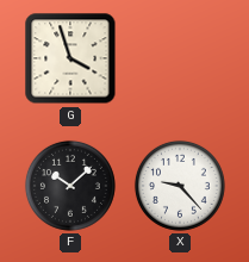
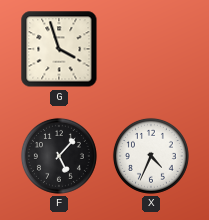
F: 10:08 -> 5:07 (59, 156)
X: 9:23 -> 4:34 (151, 156)
